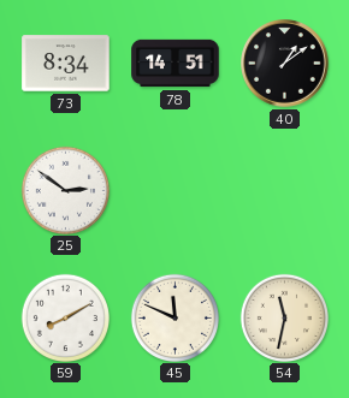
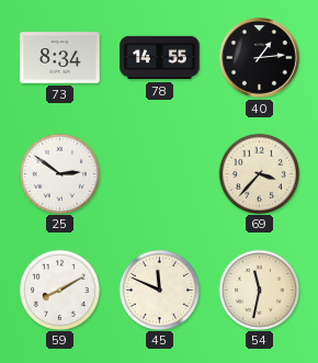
78: 14:51 -> 14:55 (160, 58)
40: 1:09 -> 1:14 (260, 58)
69: none -> 3:37 (259, 173)
